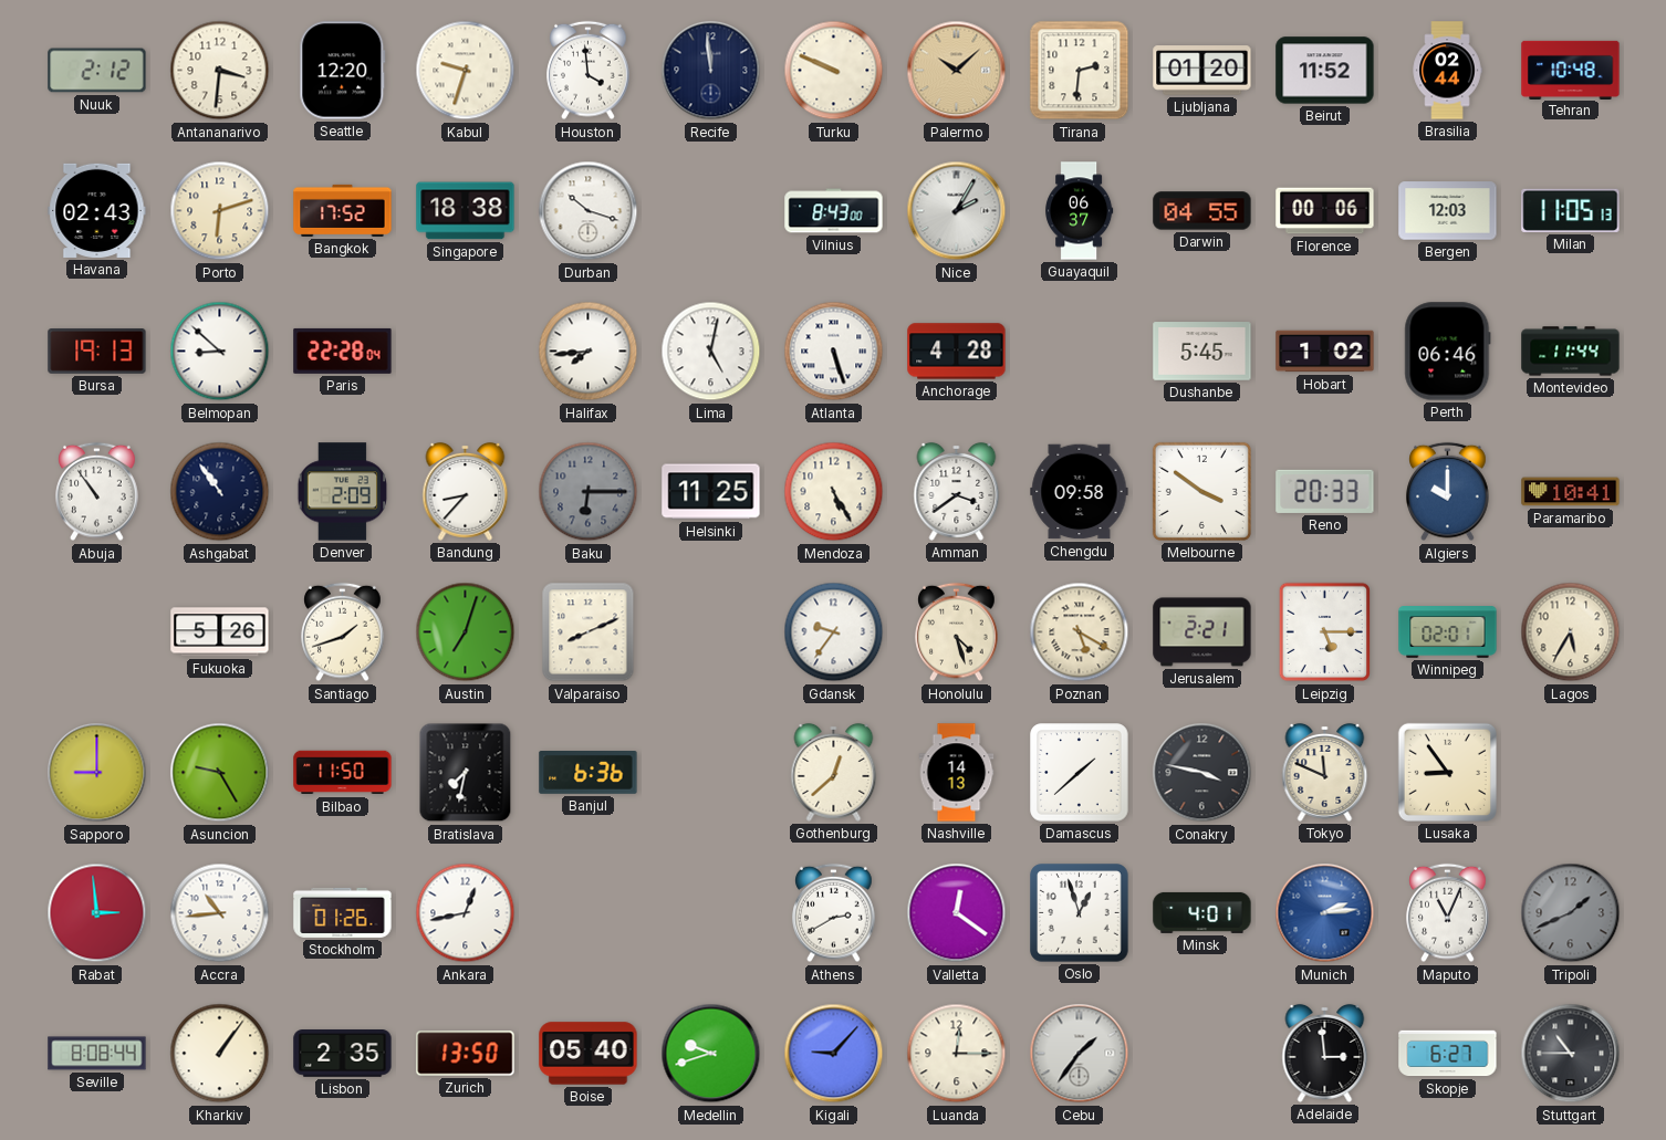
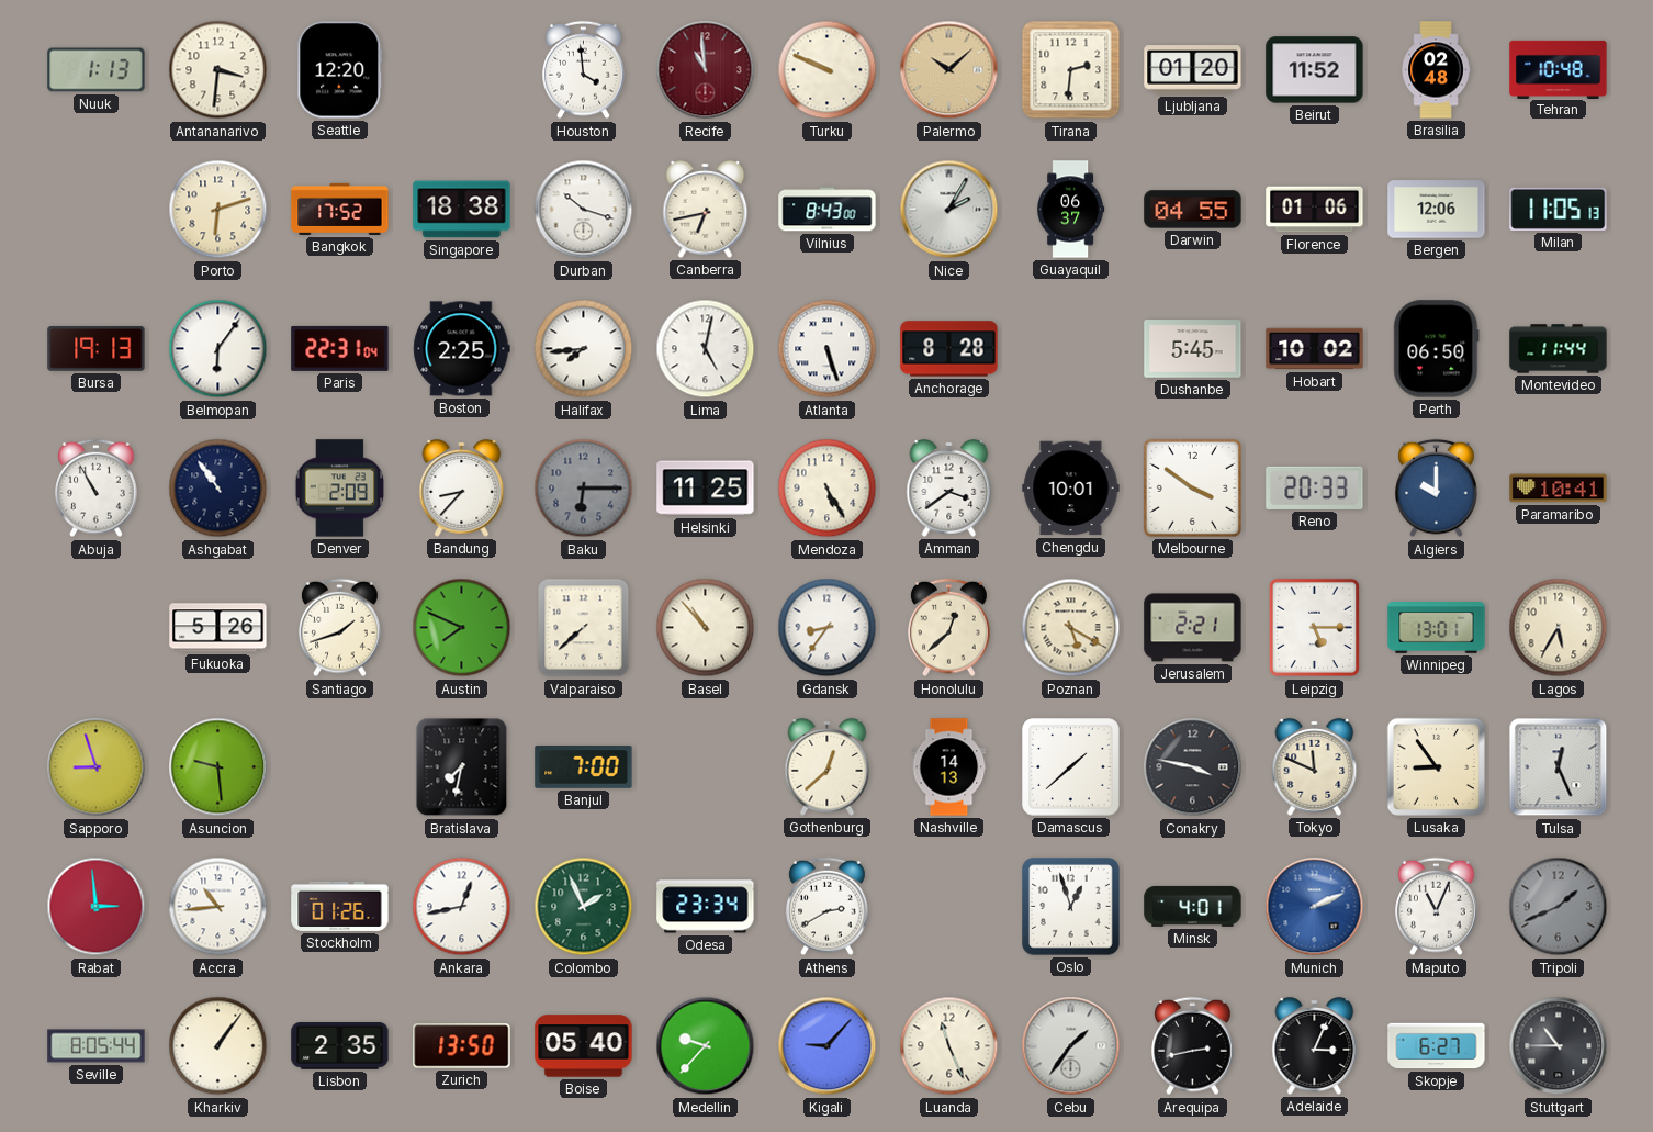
Nuuk: 2:12 -> 1:13 (97, 70)
Kabul: 9:33 -> none (466, 71)
Recife: 11:59 -> 10:59 (706, 70)
Recife dial: navy -> burgundy (706, 70)
Brasilia: 02:44 -> 02:48 (1436, 70)
Havana: 02:43 -> none (97, 210)
Canberra: none -> 6:43 (706, 209)
Florence: 00:06 -> 01:06 (1315, 210)
Bergen: 12:03 -> 12:06 (1437, 210)
Belmopan: 8:52 -> 6:06 (218, 349)
Paris: 22:28 -> 22:31 (340, 348)
Boston: none -> 2:25 (462, 349)
Anchorage: 4:28 -> 8:28 (949, 349)
Hobart: 1:02 -> 10:02 (1315, 349)
Perth: 06:46 -> 06:50 (1437, 349)
Abuja: 10:54 -> 10:55 (97, 489)
Chengdu: 09:58 -> 10:01 (1071, 489)
Austin: 7:03 -> 7:49 (462, 628)
Valparaiso: 8:11 -> 7:38 (584, 628)
Basel: none -> 10:53 (706, 628)
Gdansk: 9:36 -> 8:36 (828, 628)
Honolulu: 4:27 -> 12:38 (949, 628)
Winnipeg: 02:01 -> 13:01 (1437, 628)
Sapporo: 9:00 -> 8:57 (97, 767)
Asuncion: 9:25 -> 9:29 (218, 767)
Bilbao: 11:50 -> none (343, 773)
Banjul: 6:36 -> 7:00 (584, 767)
Tulsa: none -> 12:26 (1559, 767)
Colombo: none -> 1:56 (584, 907)
Odesa: none -> 23:34 (706, 907)
Valletta: 12:21 -> none (957, 913)
Munich: 2:14 -> 2:11 (1315, 907)
Seville: 8:08 -> 8:05 (97, 1046)
Medellin: 9:42 -> 9:37 (706, 1046)
Luanda: 12:15 -> 11:26 (949, 1046)
Arequipa: none -> 2:43 (1193, 1046)
Adelaide: 2:59 -> 3:04 (1315, 1045)
